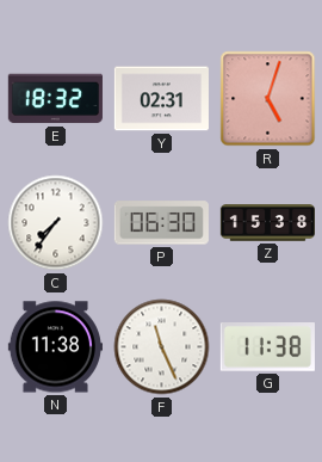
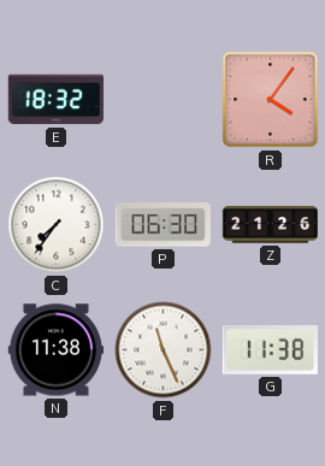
Y: 02:31 -> none (161, 99)
R: 5:03 -> 4:06 (271, 100)
Z: 15:38 -> 21:26 (270, 225)
